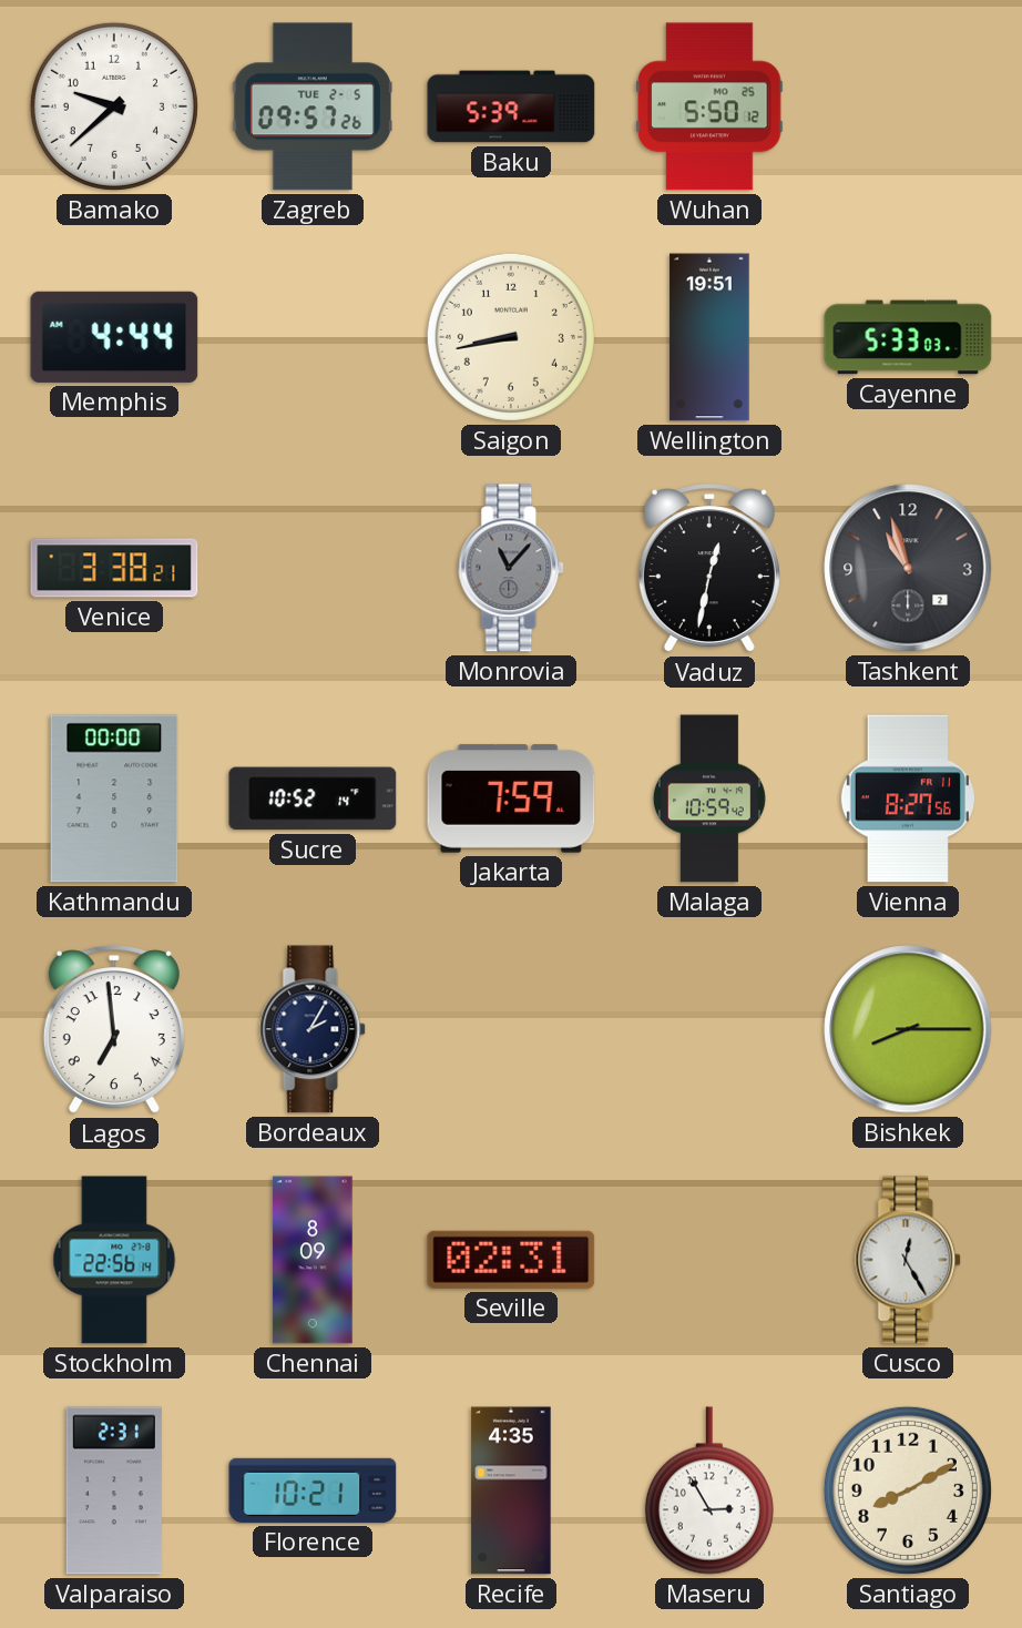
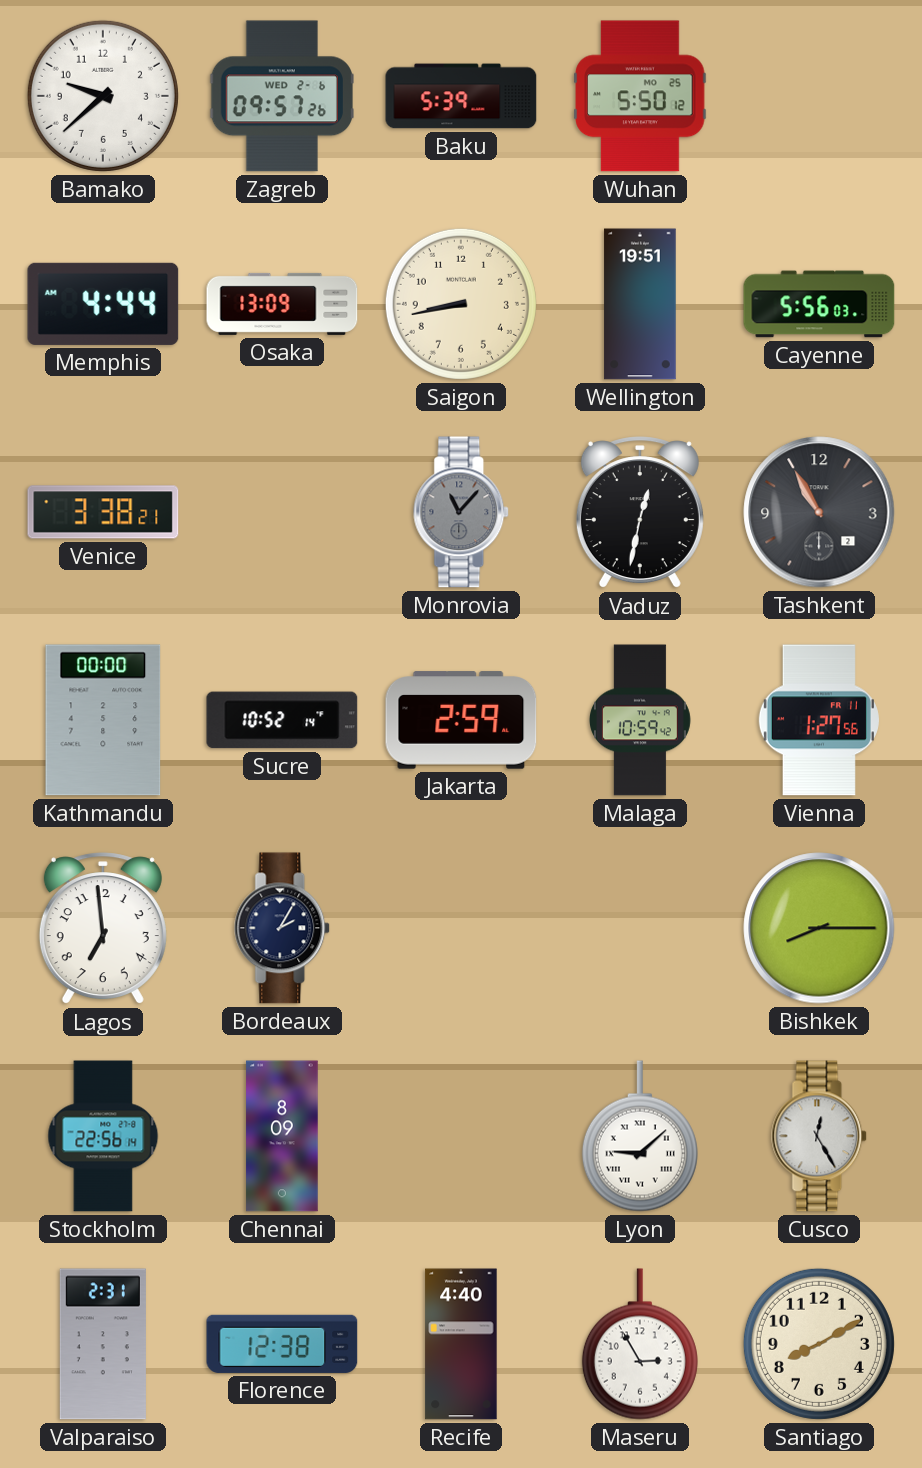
Zagreb date: TUE 2-5 -> WED 2-6 (282, 96)
Osaka: none -> 13:09 (282, 304)
Cayenne: 5:33 -> 5:56 (819, 304)
Tashkent: 10:57 -> 10:55 (819, 512)
Jakarta: 7:59 -> 2:59 (461, 720)
Vienna: 8:27 -> 1:27 (819, 720)
Seville: 02:31 -> none (511, 1260)
Lyon: none -> 9:08 (640, 1136)
Florence: 10:21 -> 12:38 (282, 1344)
Recife: 4:35 -> 4:40 (461, 1344)
